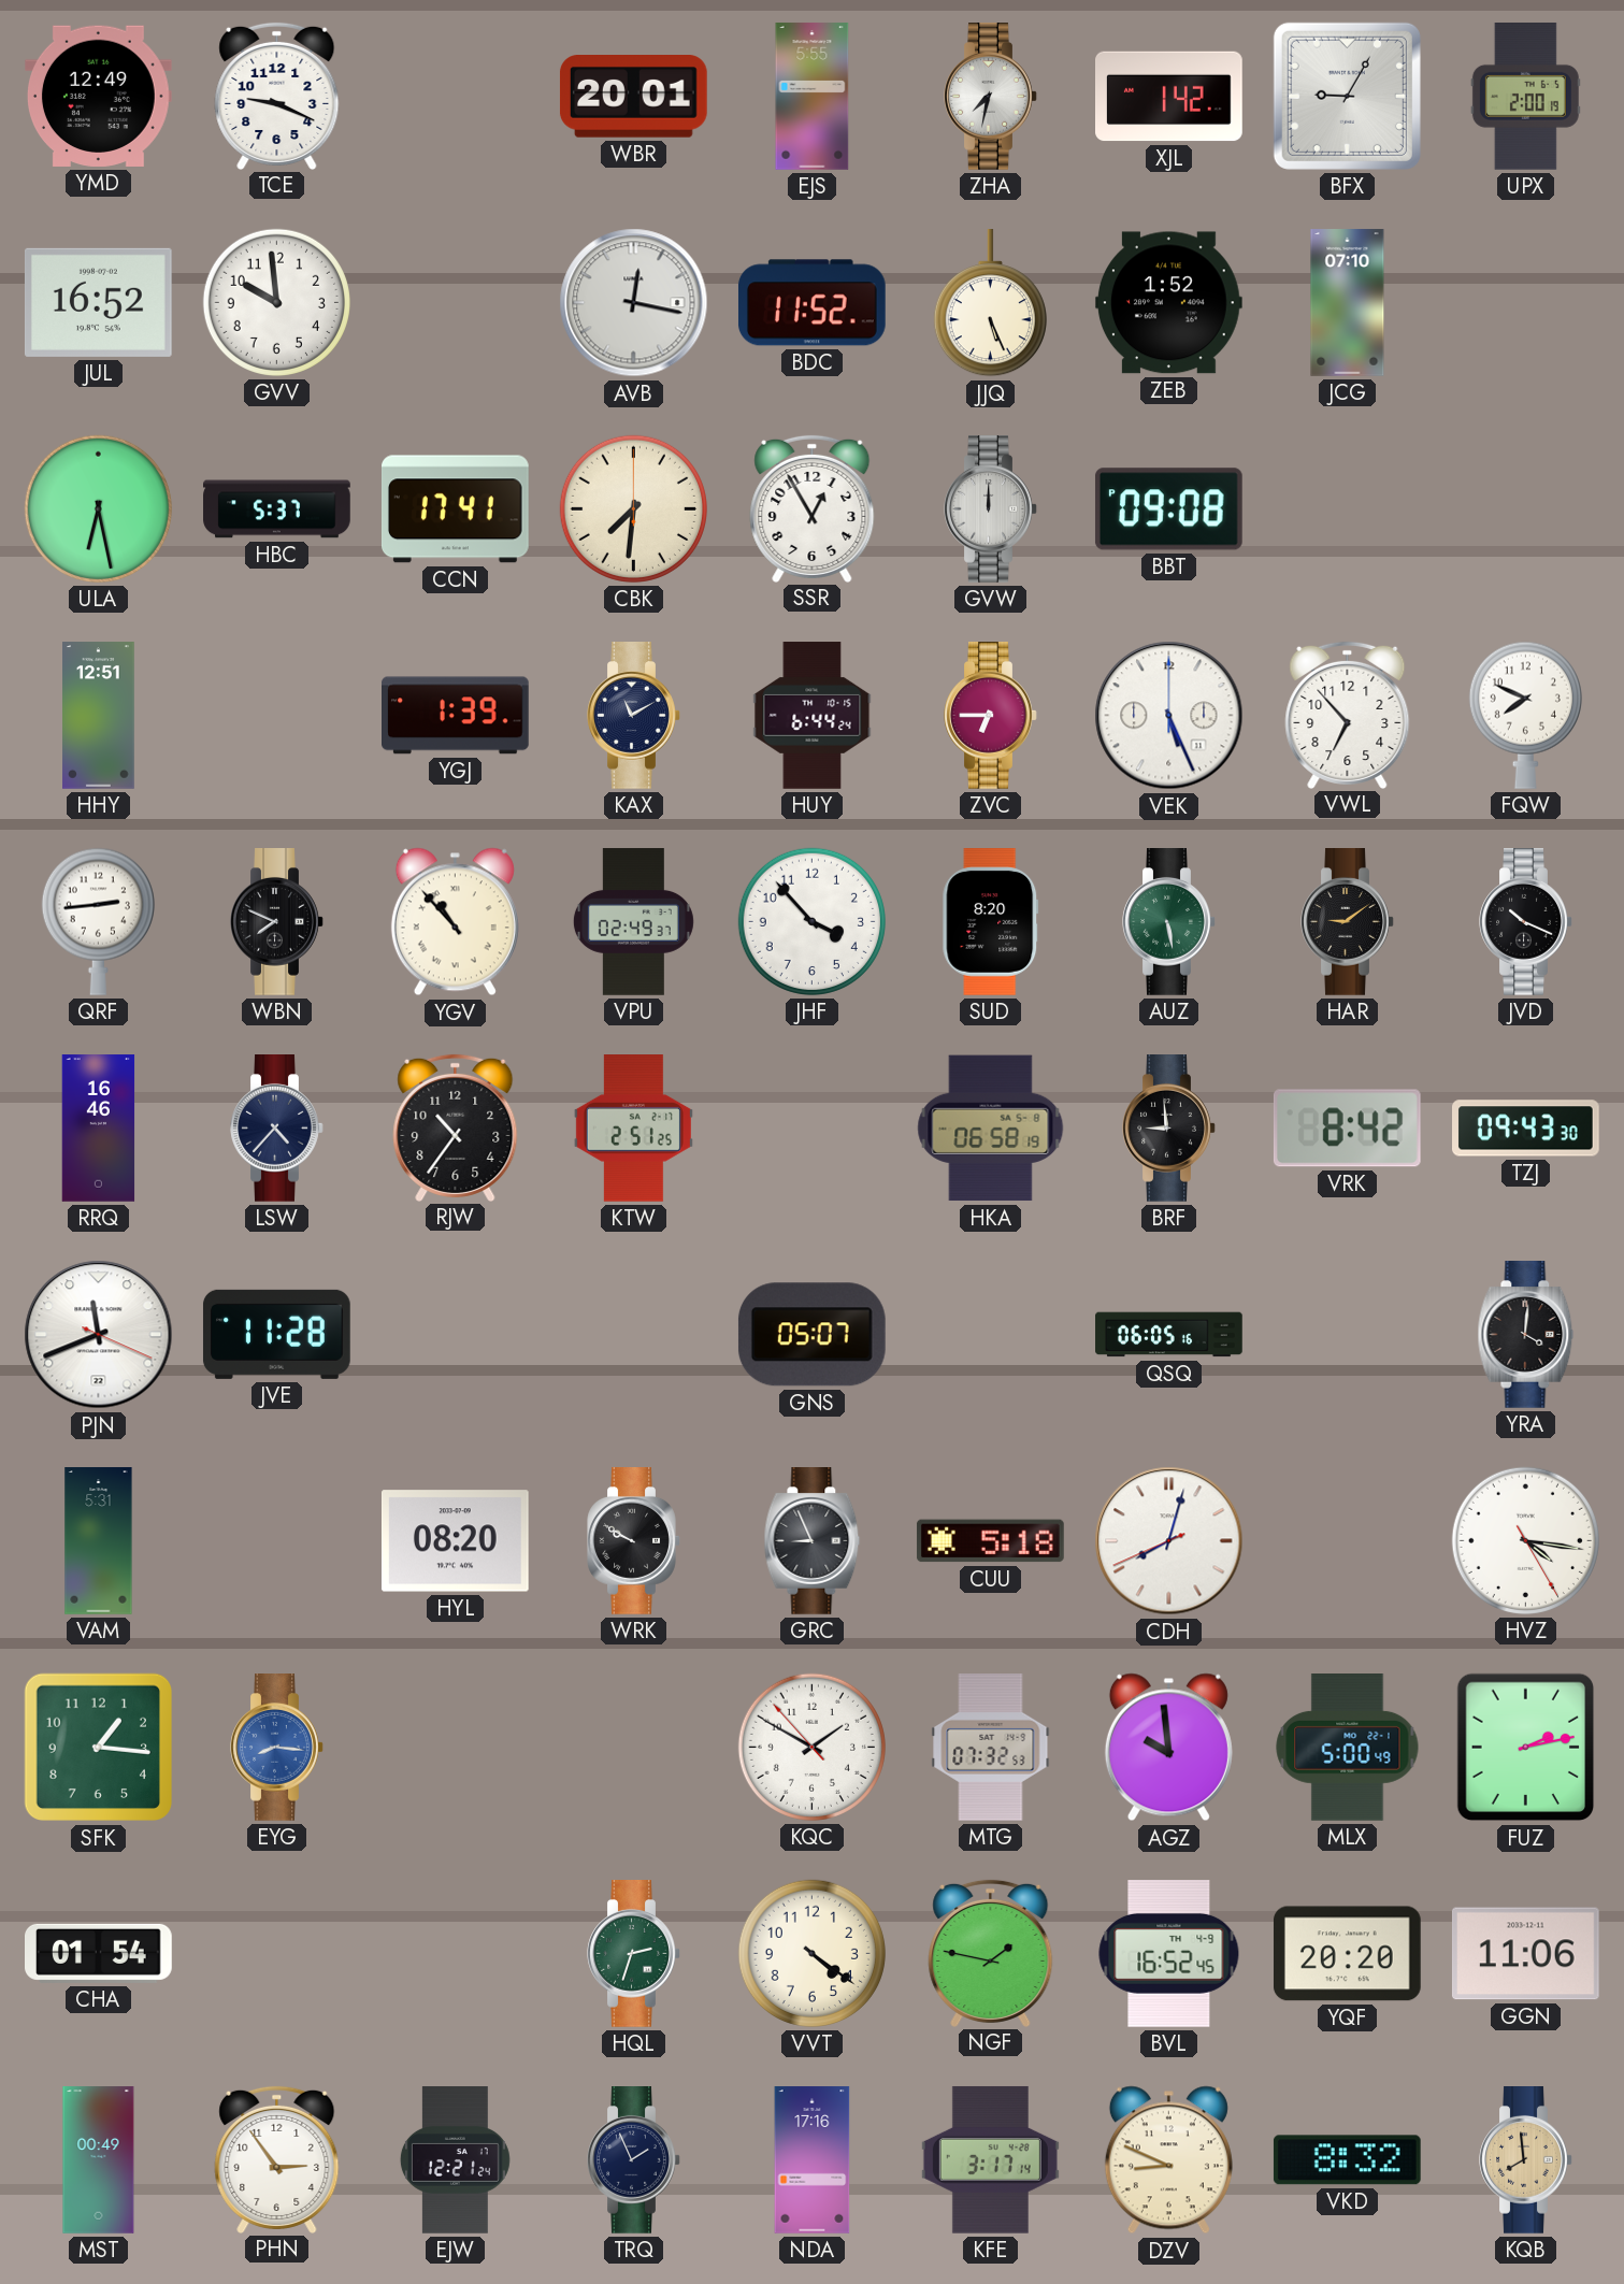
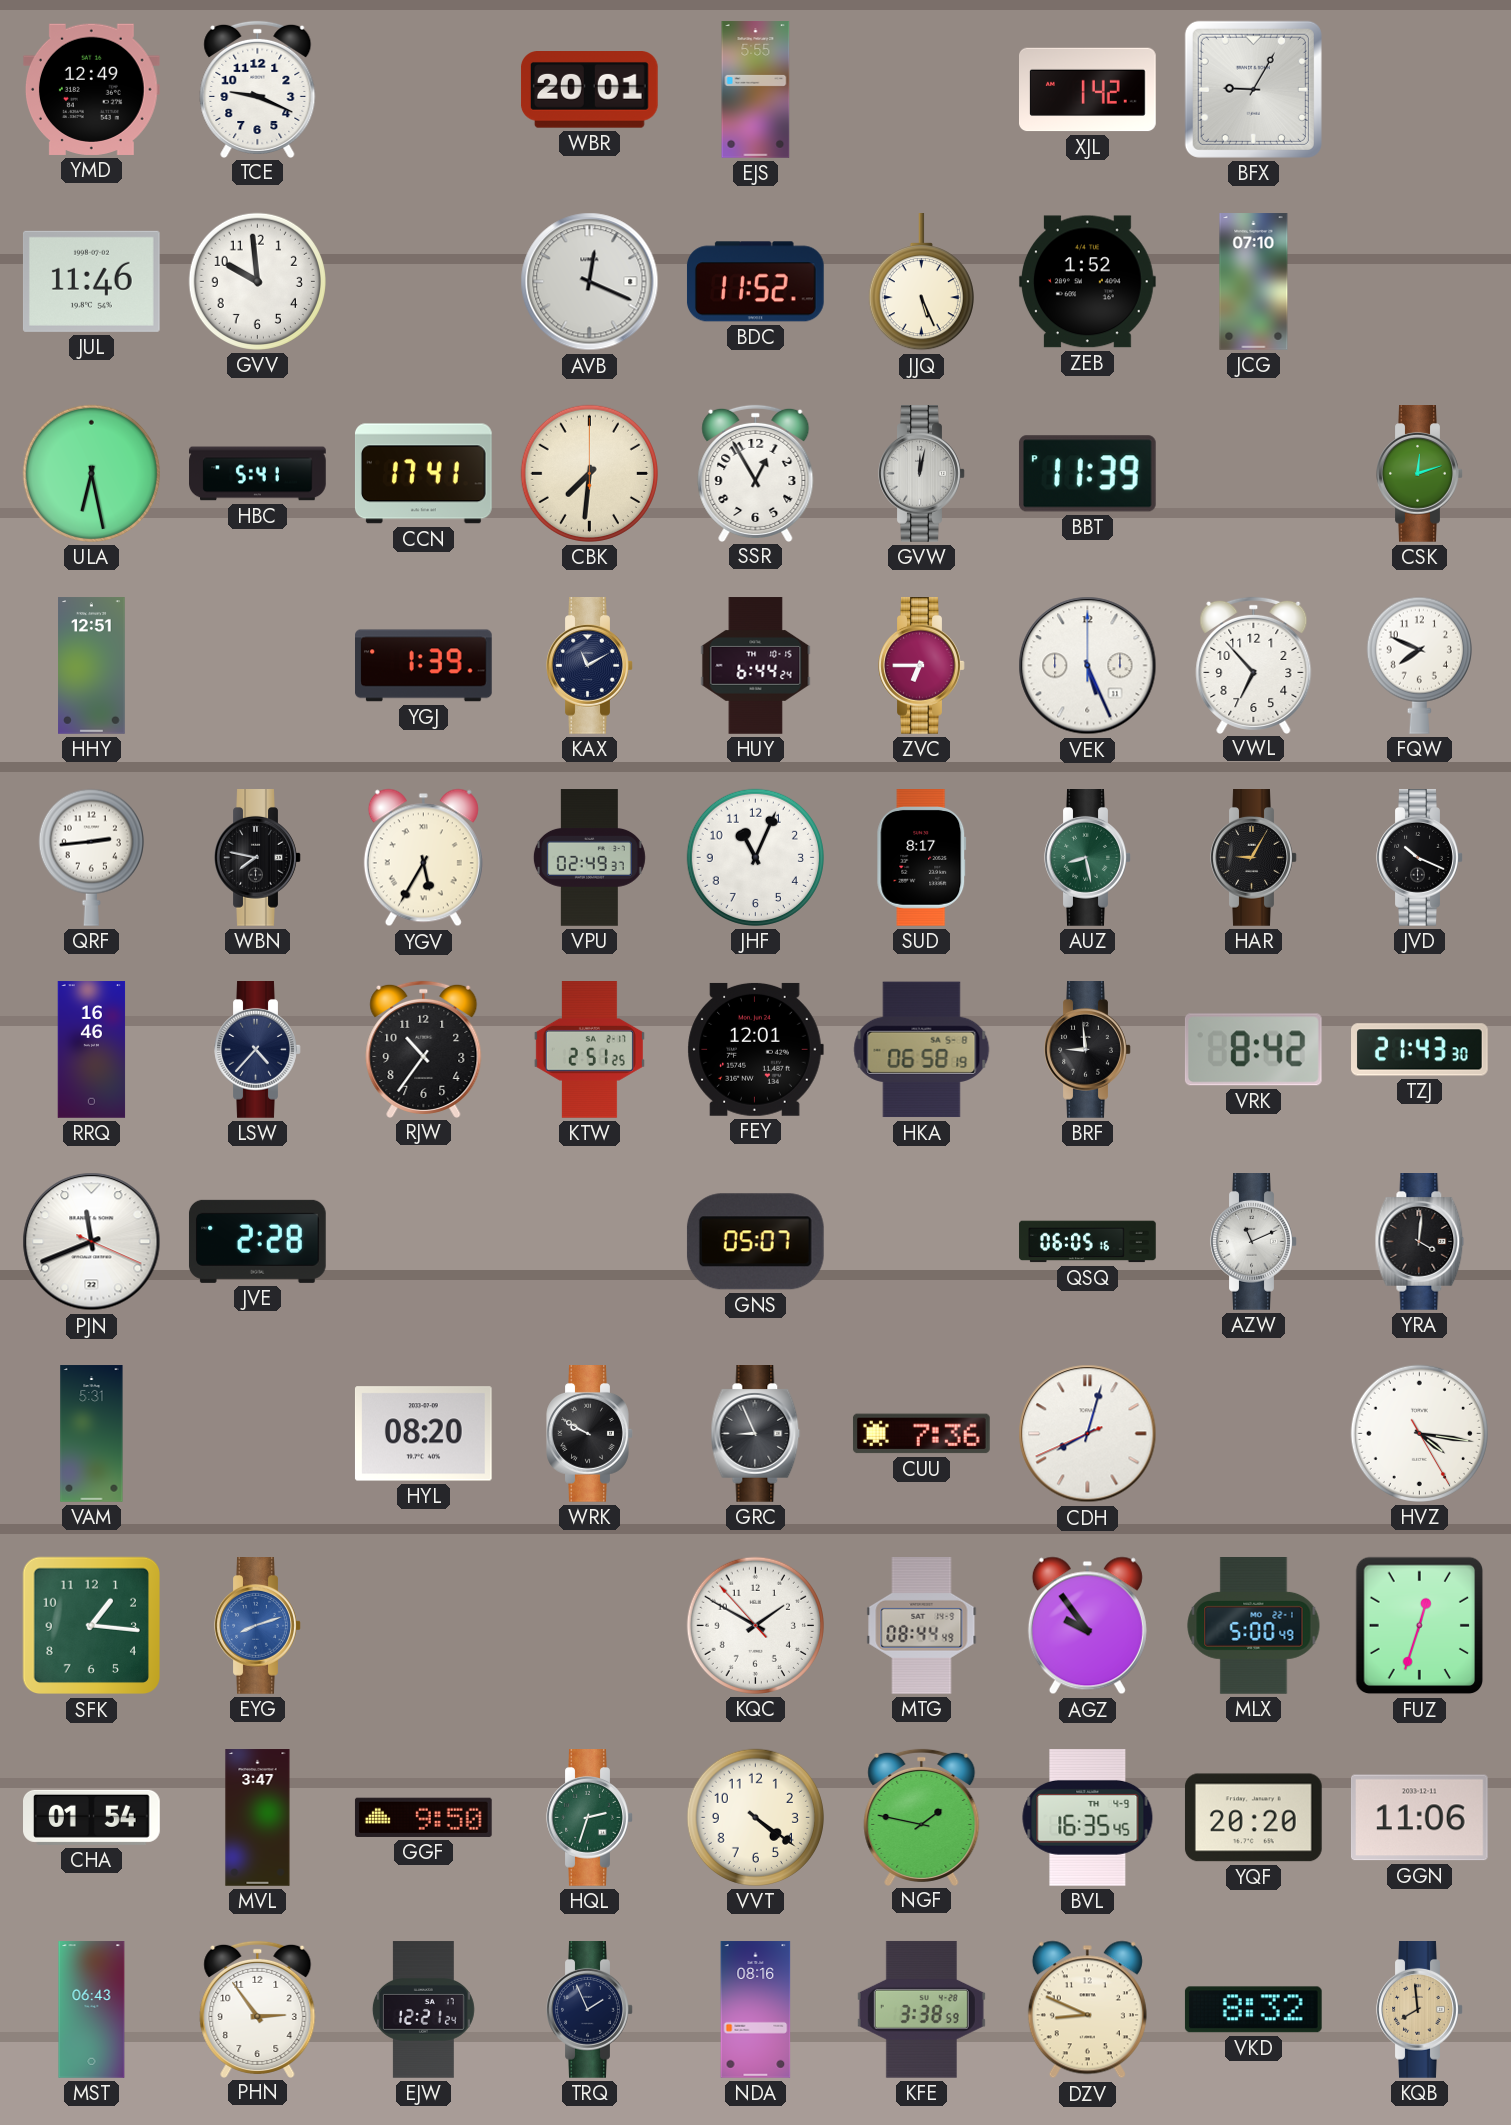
ZHA: 7:32 -> none (991, 97)
UPX: 2:00 -> none (1525, 97)
JUL: 16:52 -> 11:46 (91, 281)
AVB: 12:17 -> 12:19 (590, 282)
HBC: 5:37 -> 5:41 (258, 474)
GVW: 12:00 -> 12:02 (922, 474)
BBT: 09:08 -> 11:39 (1087, 474)
CSK: none -> 12:12 (1420, 474)
WBN: 7:49 -> 7:47 (258, 858)
YGV: 10:53 -> 5:35 (423, 858)
JHF: 3:53 -> 11:04 (755, 857)
SUD: 8:20 -> 8:17 (922, 858)
AUZ: 5:28 -> 8:28 (1088, 858)
HAR: 9:09 -> 9:05 (1254, 858)
FEY: none -> 12:01 (755, 1049)
TZJ: 09:43 -> 21:43 (1420, 1050)
JVE: 11:28 -> 2:28 (257, 1241)
AZW: none -> 11:11 (1254, 1242)
CUU: 5:18 -> 7:36 (922, 1434)
EYG: 8:16 -> 8:12 (258, 1626)
MTG: 07:32 -> 08:44 (922, 1626)
AGZ: 9:59 -> 9:54 (1087, 1626)
FUZ: 2:13 -> 12:33 (1420, 1626)
MVL: none -> 3:47 (258, 1818)
GGF: none -> 9:50 (423, 1817)
BVL: 16:52 -> 16:35 (1088, 1818)
MST: 00:49 -> 06:43 (92, 2010)
NDA: 17:16 -> 08:16 (756, 2010)
KFE: 3:17 -> 3:38 (921, 2009)
